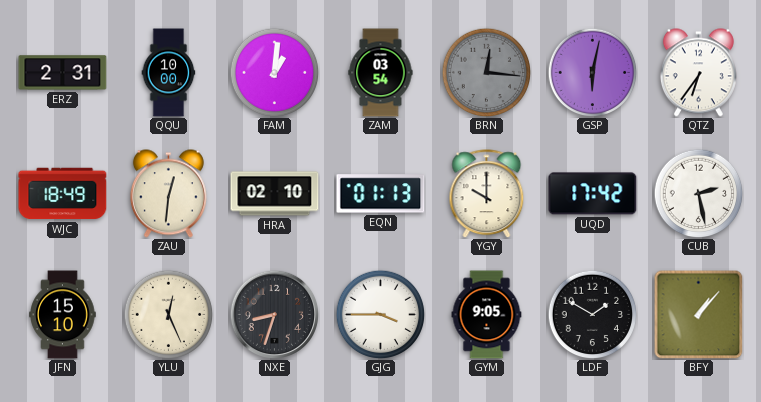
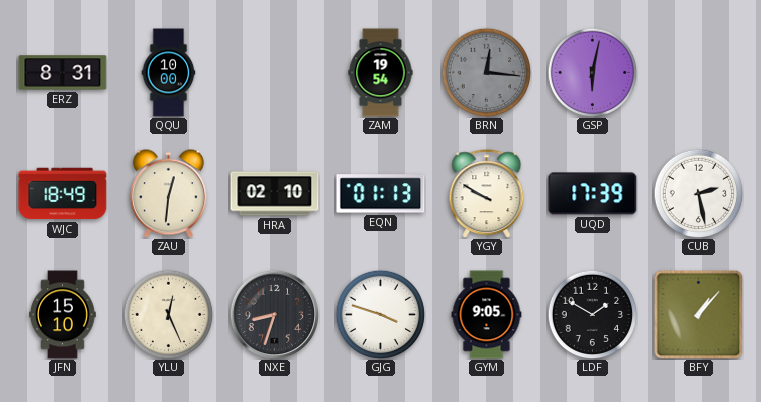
ERZ: 2:31 -> 8:31 (63, 73)
FAM: 1:01 -> none (274, 72)
ZAM: 03:54 -> 19:54 (381, 73)
QTZ: 6:36 -> none (698, 73)
YGY: 10:00 -> 9:50 (487, 194)
UQD: 17:42 -> 17:39 (593, 194)
GJG: 3:45 -> 3:48 (380, 314)
